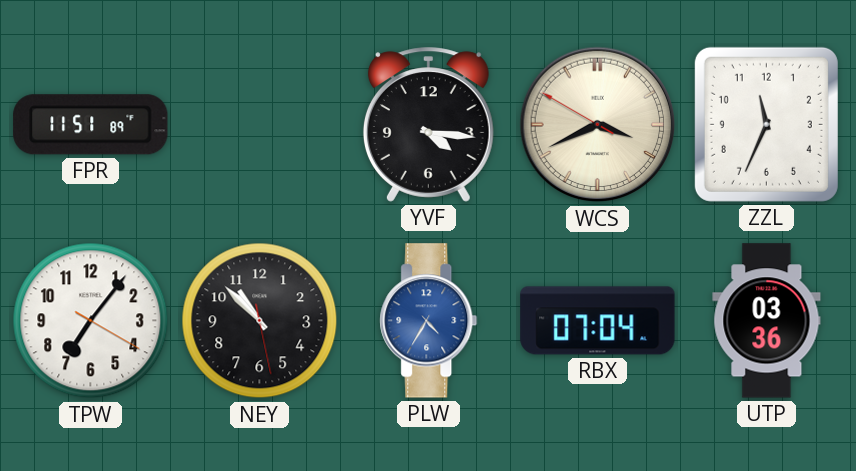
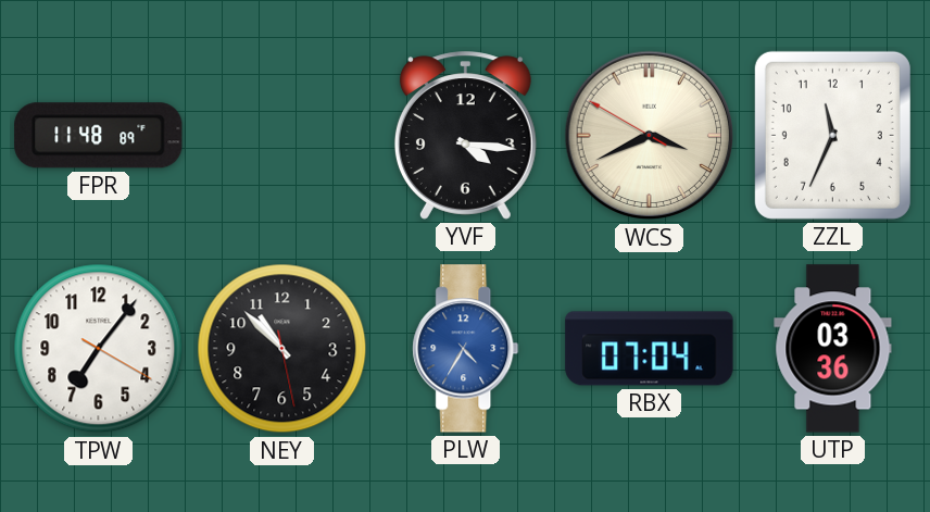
FPR: 11:51 -> 11:48 (99, 136)
